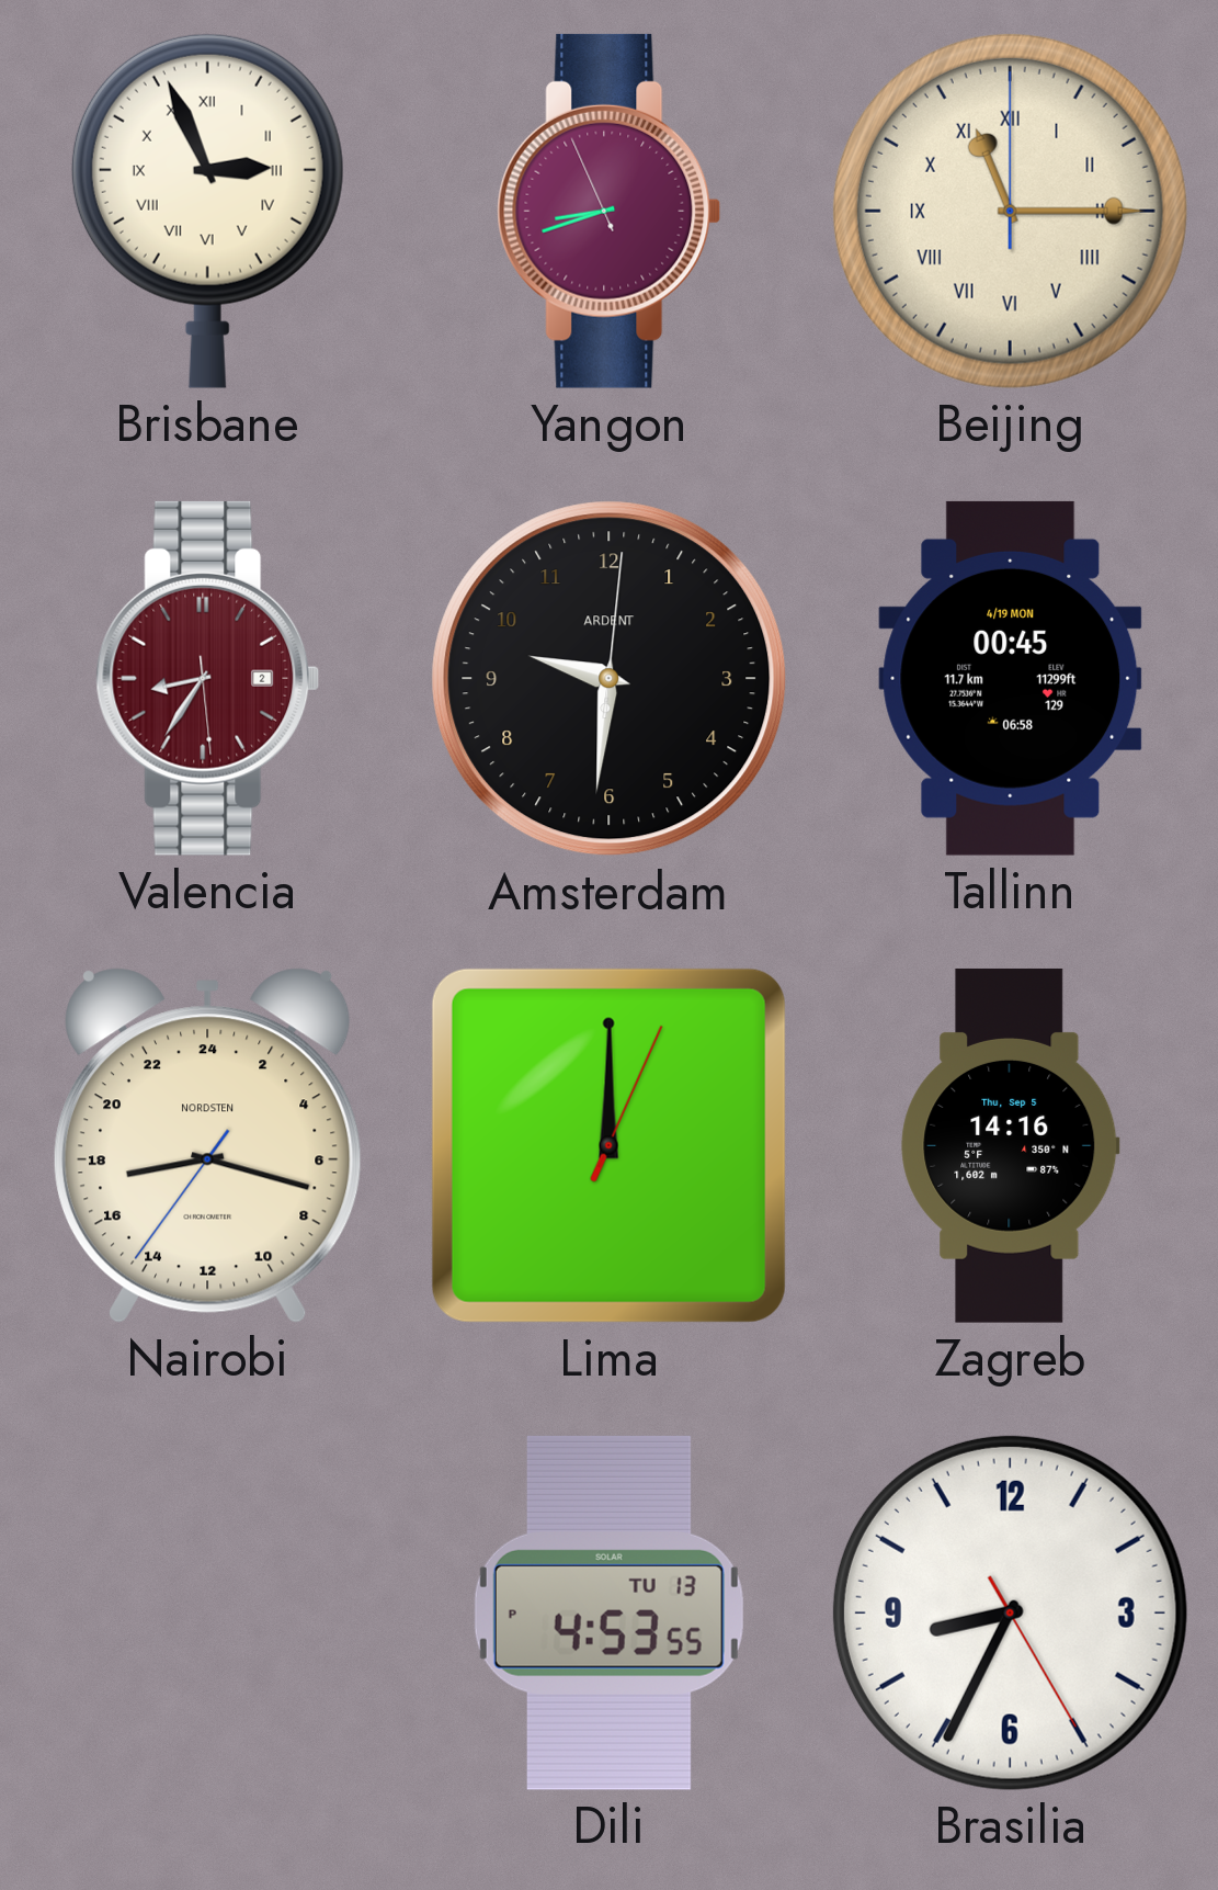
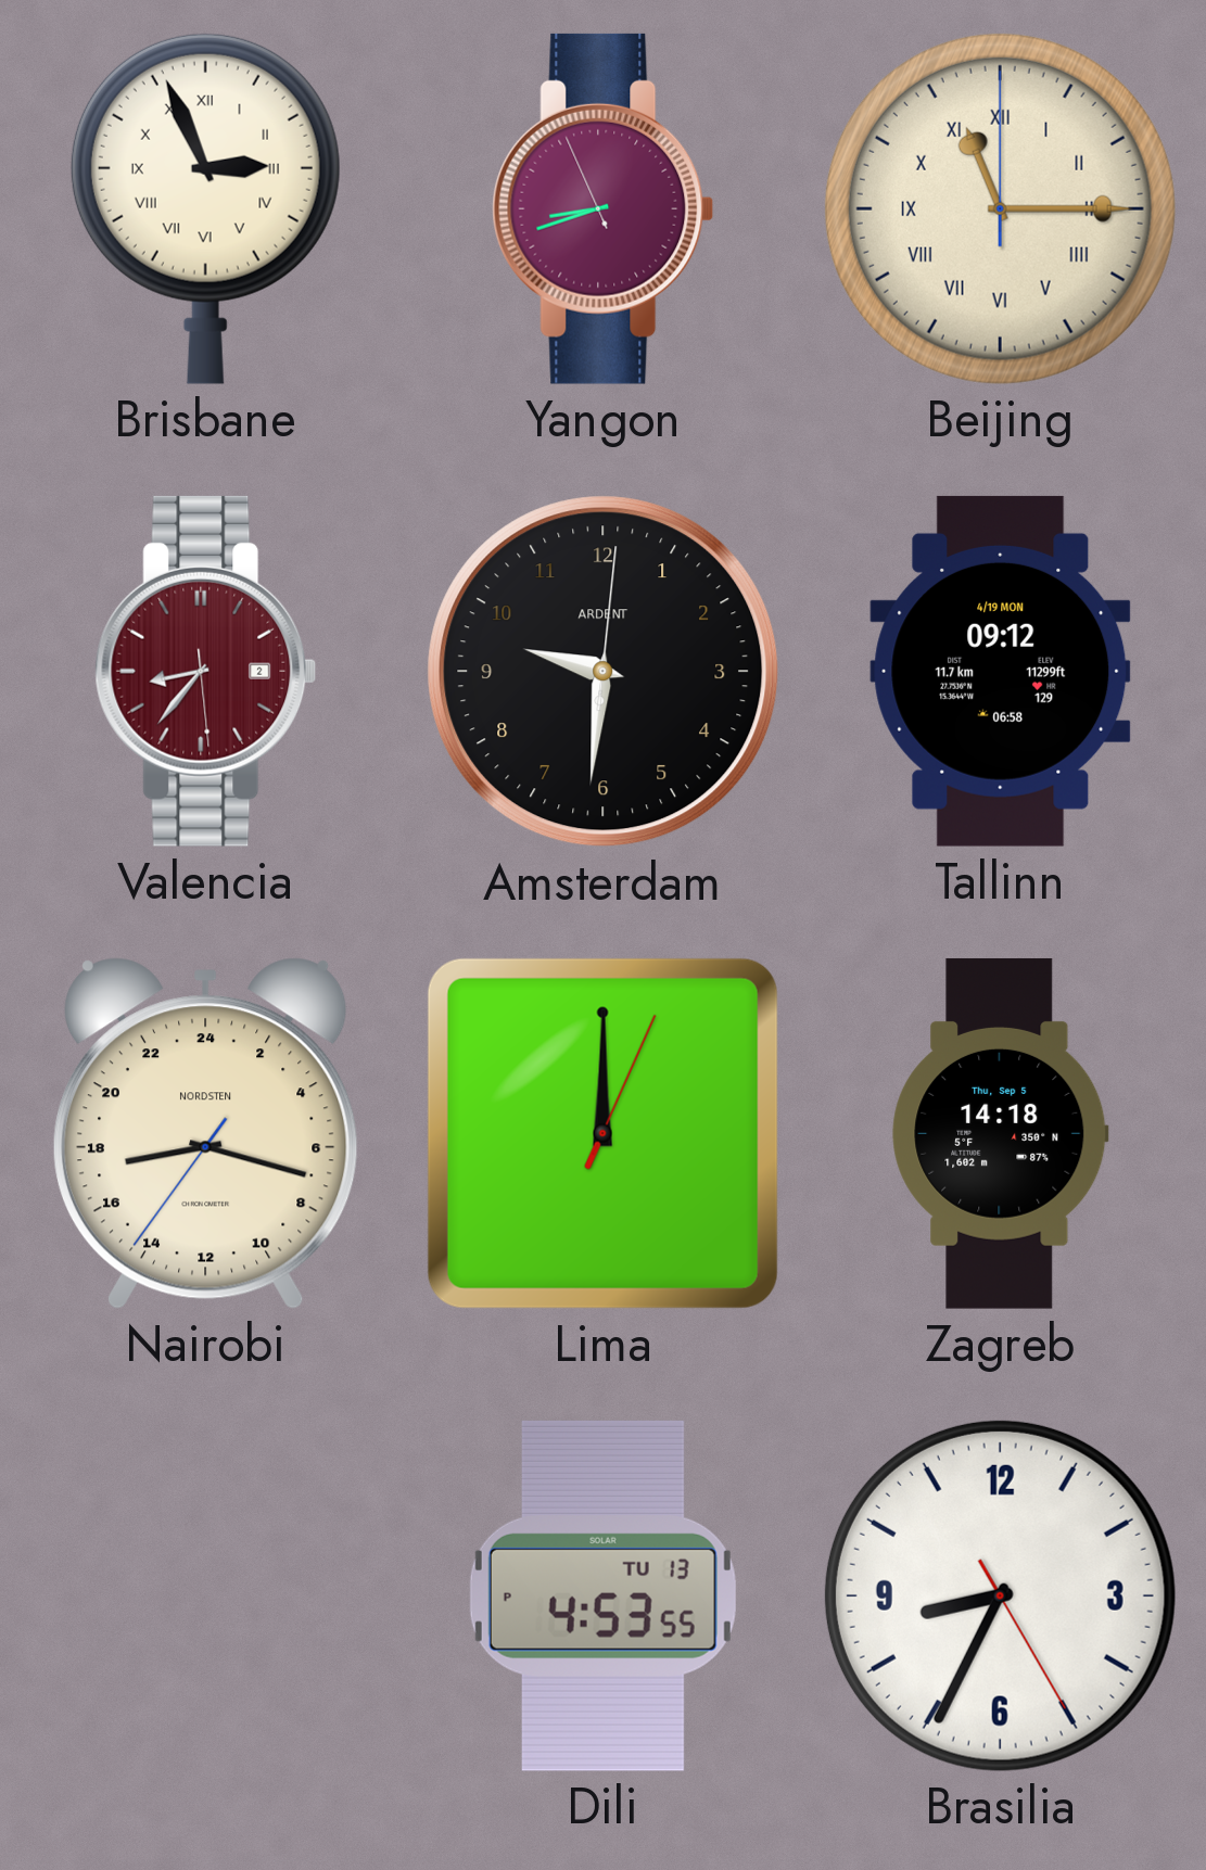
Valencia: 8:35 -> 8:36 (206, 671)
Tallinn: 00:45 -> 09:12 (1001, 671)
Zagreb: 14:16 -> 14:18 (1001, 1133)
